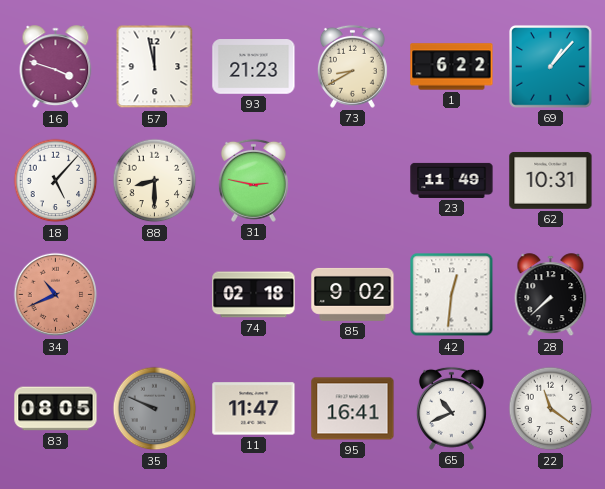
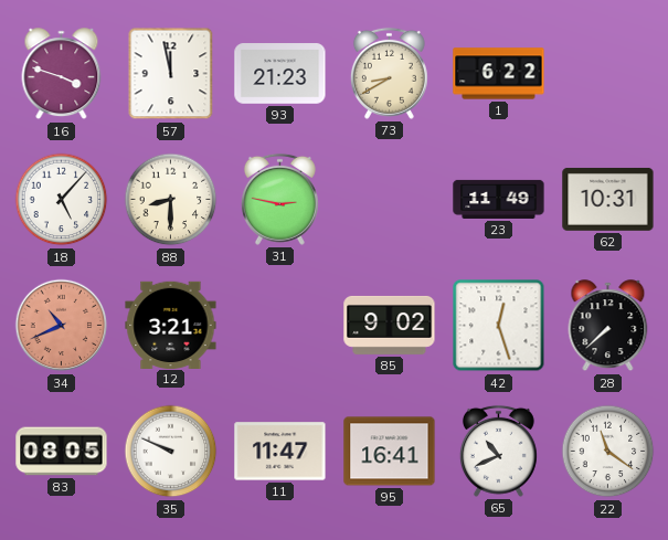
69: 1:07 -> none (551, 67)
12: none -> 3:21 (171, 325)
74: 02:18 -> none (254, 295)
42: 12:31 -> 12:27 (499, 326)
35 dial: grey -> white (171, 452)
